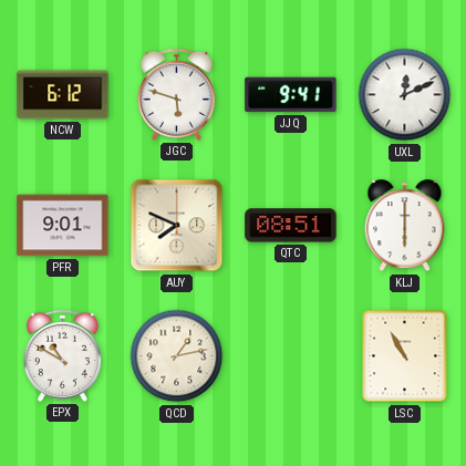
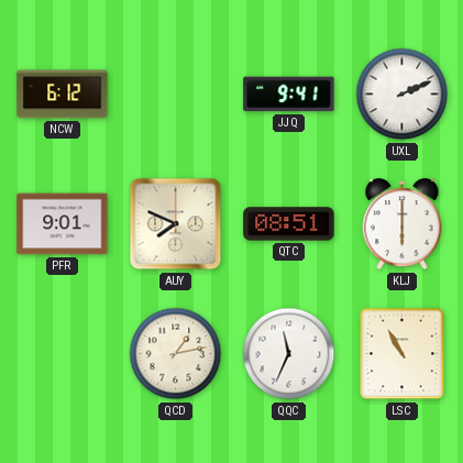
JGC: 5:48 -> none (176, 94)
UXL: 12:11 -> 2:11 (403, 95)
EPX: 10:50 -> none (62, 355)
QQC: none -> 11:34 (289, 354)
